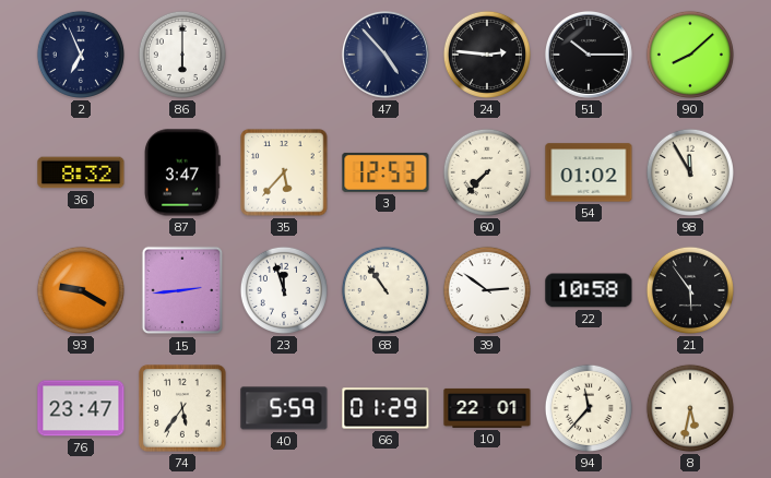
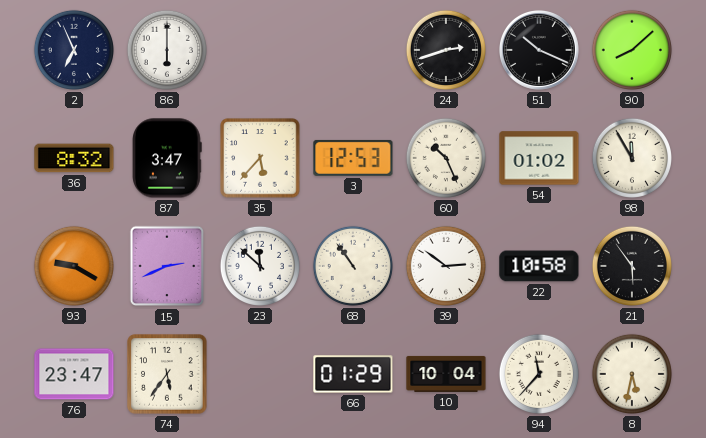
47: 4:53 -> none (385, 55)
24: 2:46 -> 2:42 (446, 50)
51: 10:15 -> 10:19 (539, 50)
60: 7:37 -> 10:26 (446, 158)
15: 2:44 -> 2:41 (167, 266)
23: 11:57 -> 11:52 (260, 266)
40: 5:59 -> none (284, 408)
10: 22:01 -> 10:04 (446, 374)
